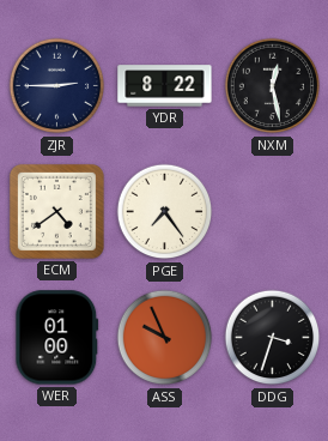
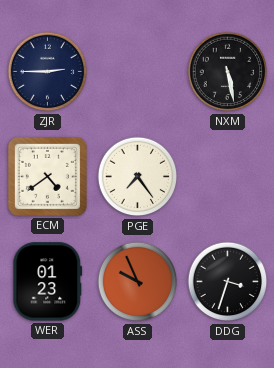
YDR: 8:22 -> none (165, 86)
NXM: 12:28 -> 5:28 (228, 72)
WER: 01:00 -> 01:23 (48, 282)
